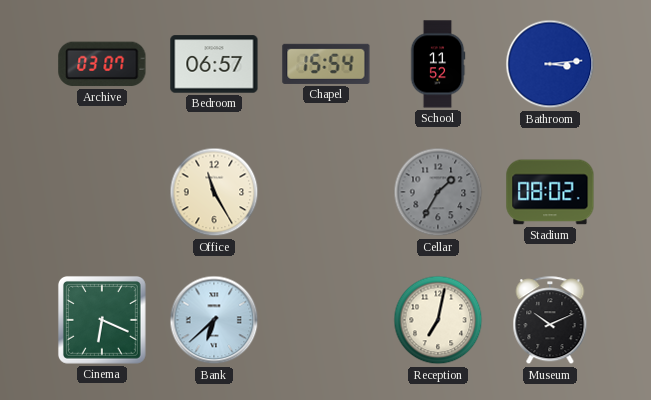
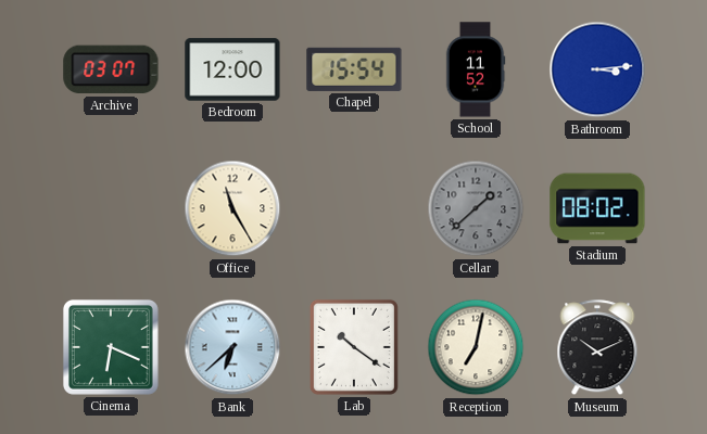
Bedroom: 06:57 -> 12:00 (232, 69)
Cellar: 1:35 -> 1:38 (476, 208)
Lab: none -> 10:21 (354, 347)
